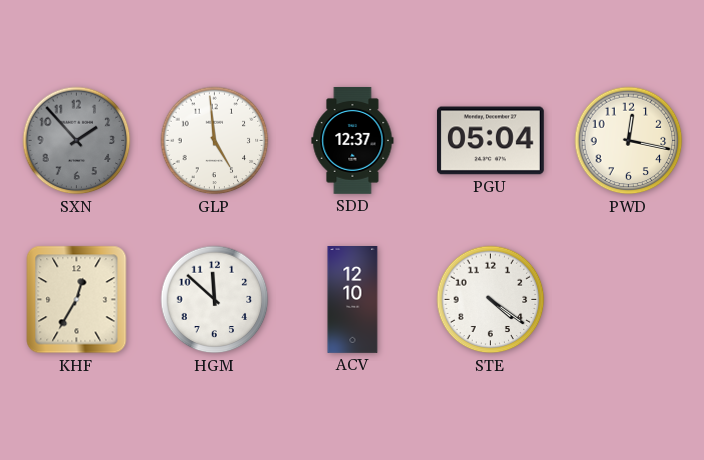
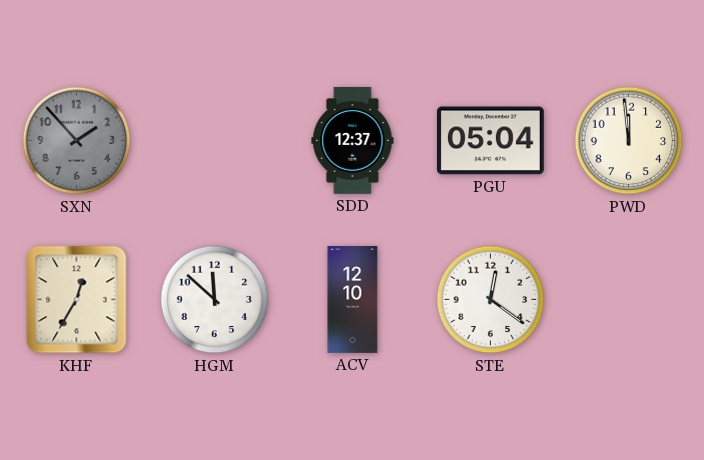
GLP: 4:59 -> none (215, 141)
PWD: 12:17 -> 11:59 (629, 141)
STE: 4:21 -> 12:21 (491, 300)
